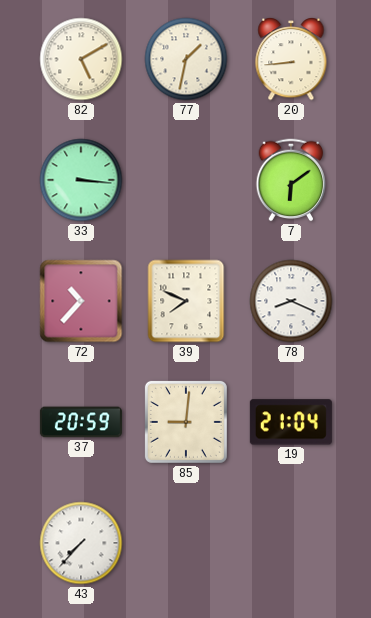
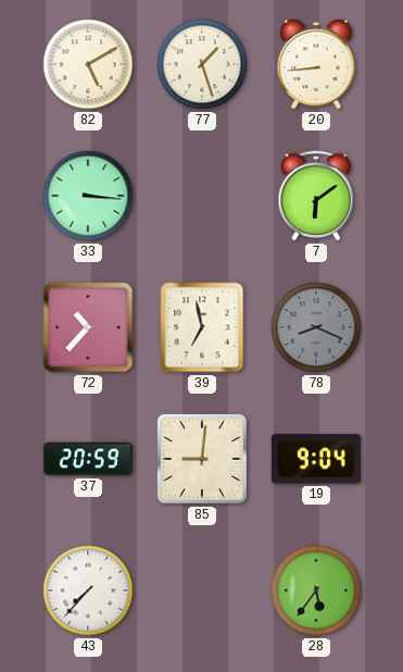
77: 1:32 -> 1:27 (202, 64)
39: 7:49 -> 6:58 (202, 327)
78 dial: white -> grey (316, 327)
19: 21:04 -> 9:04 (316, 459)
28: none -> 5:36 (316, 590)
